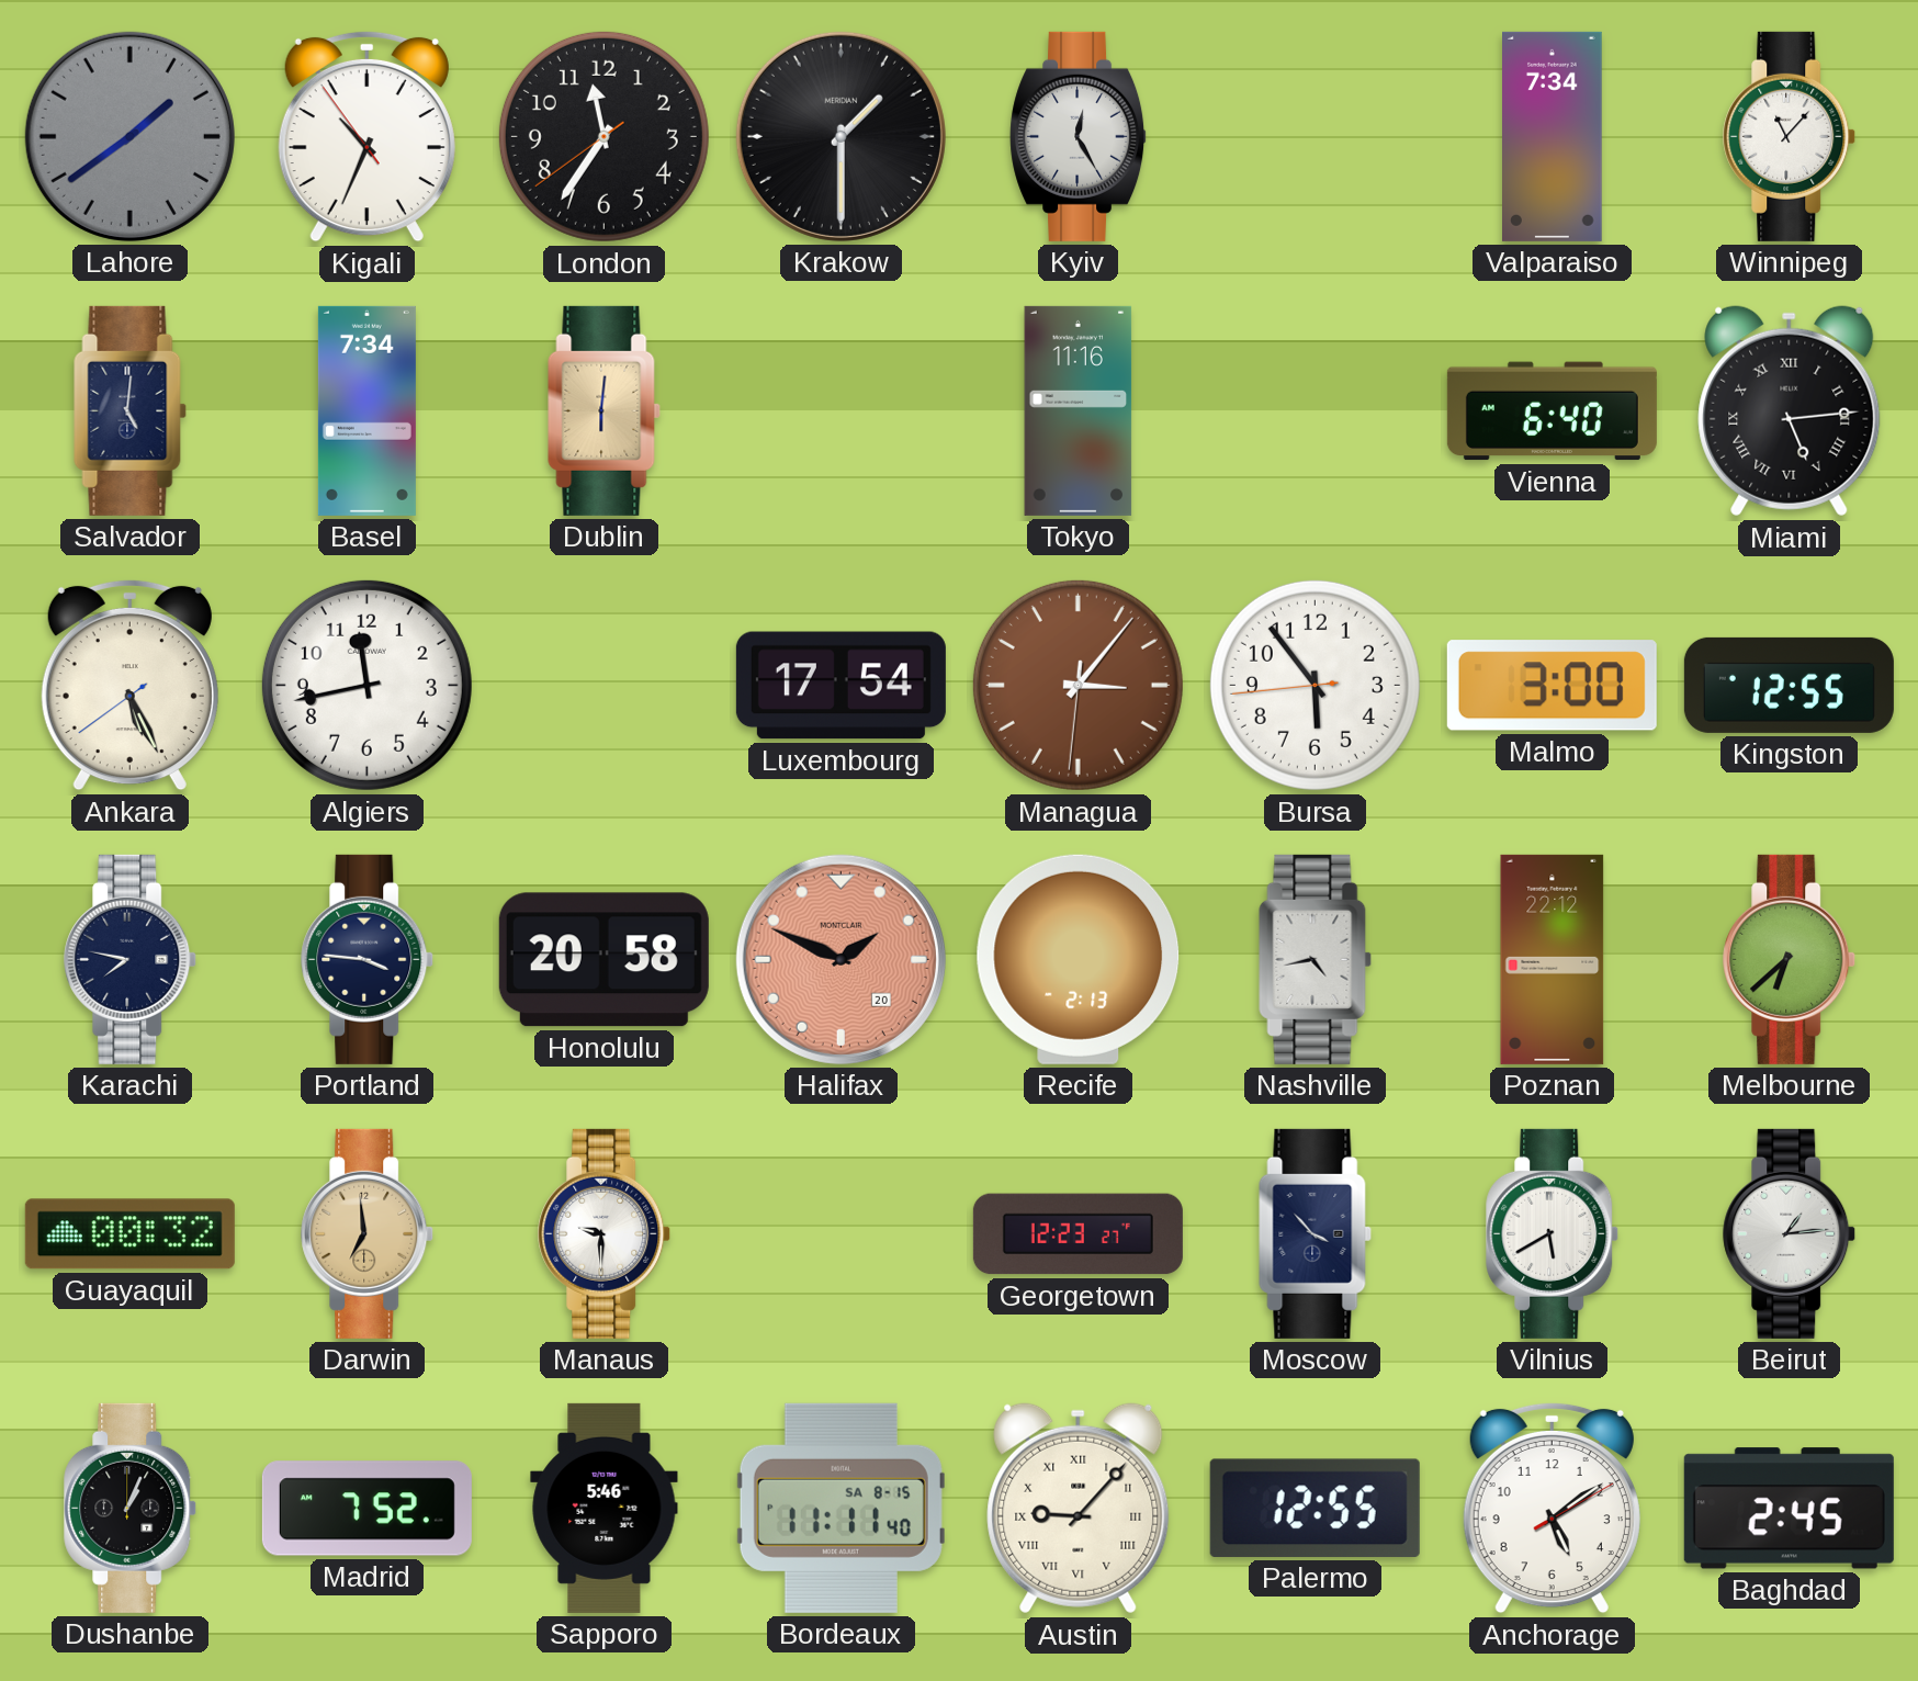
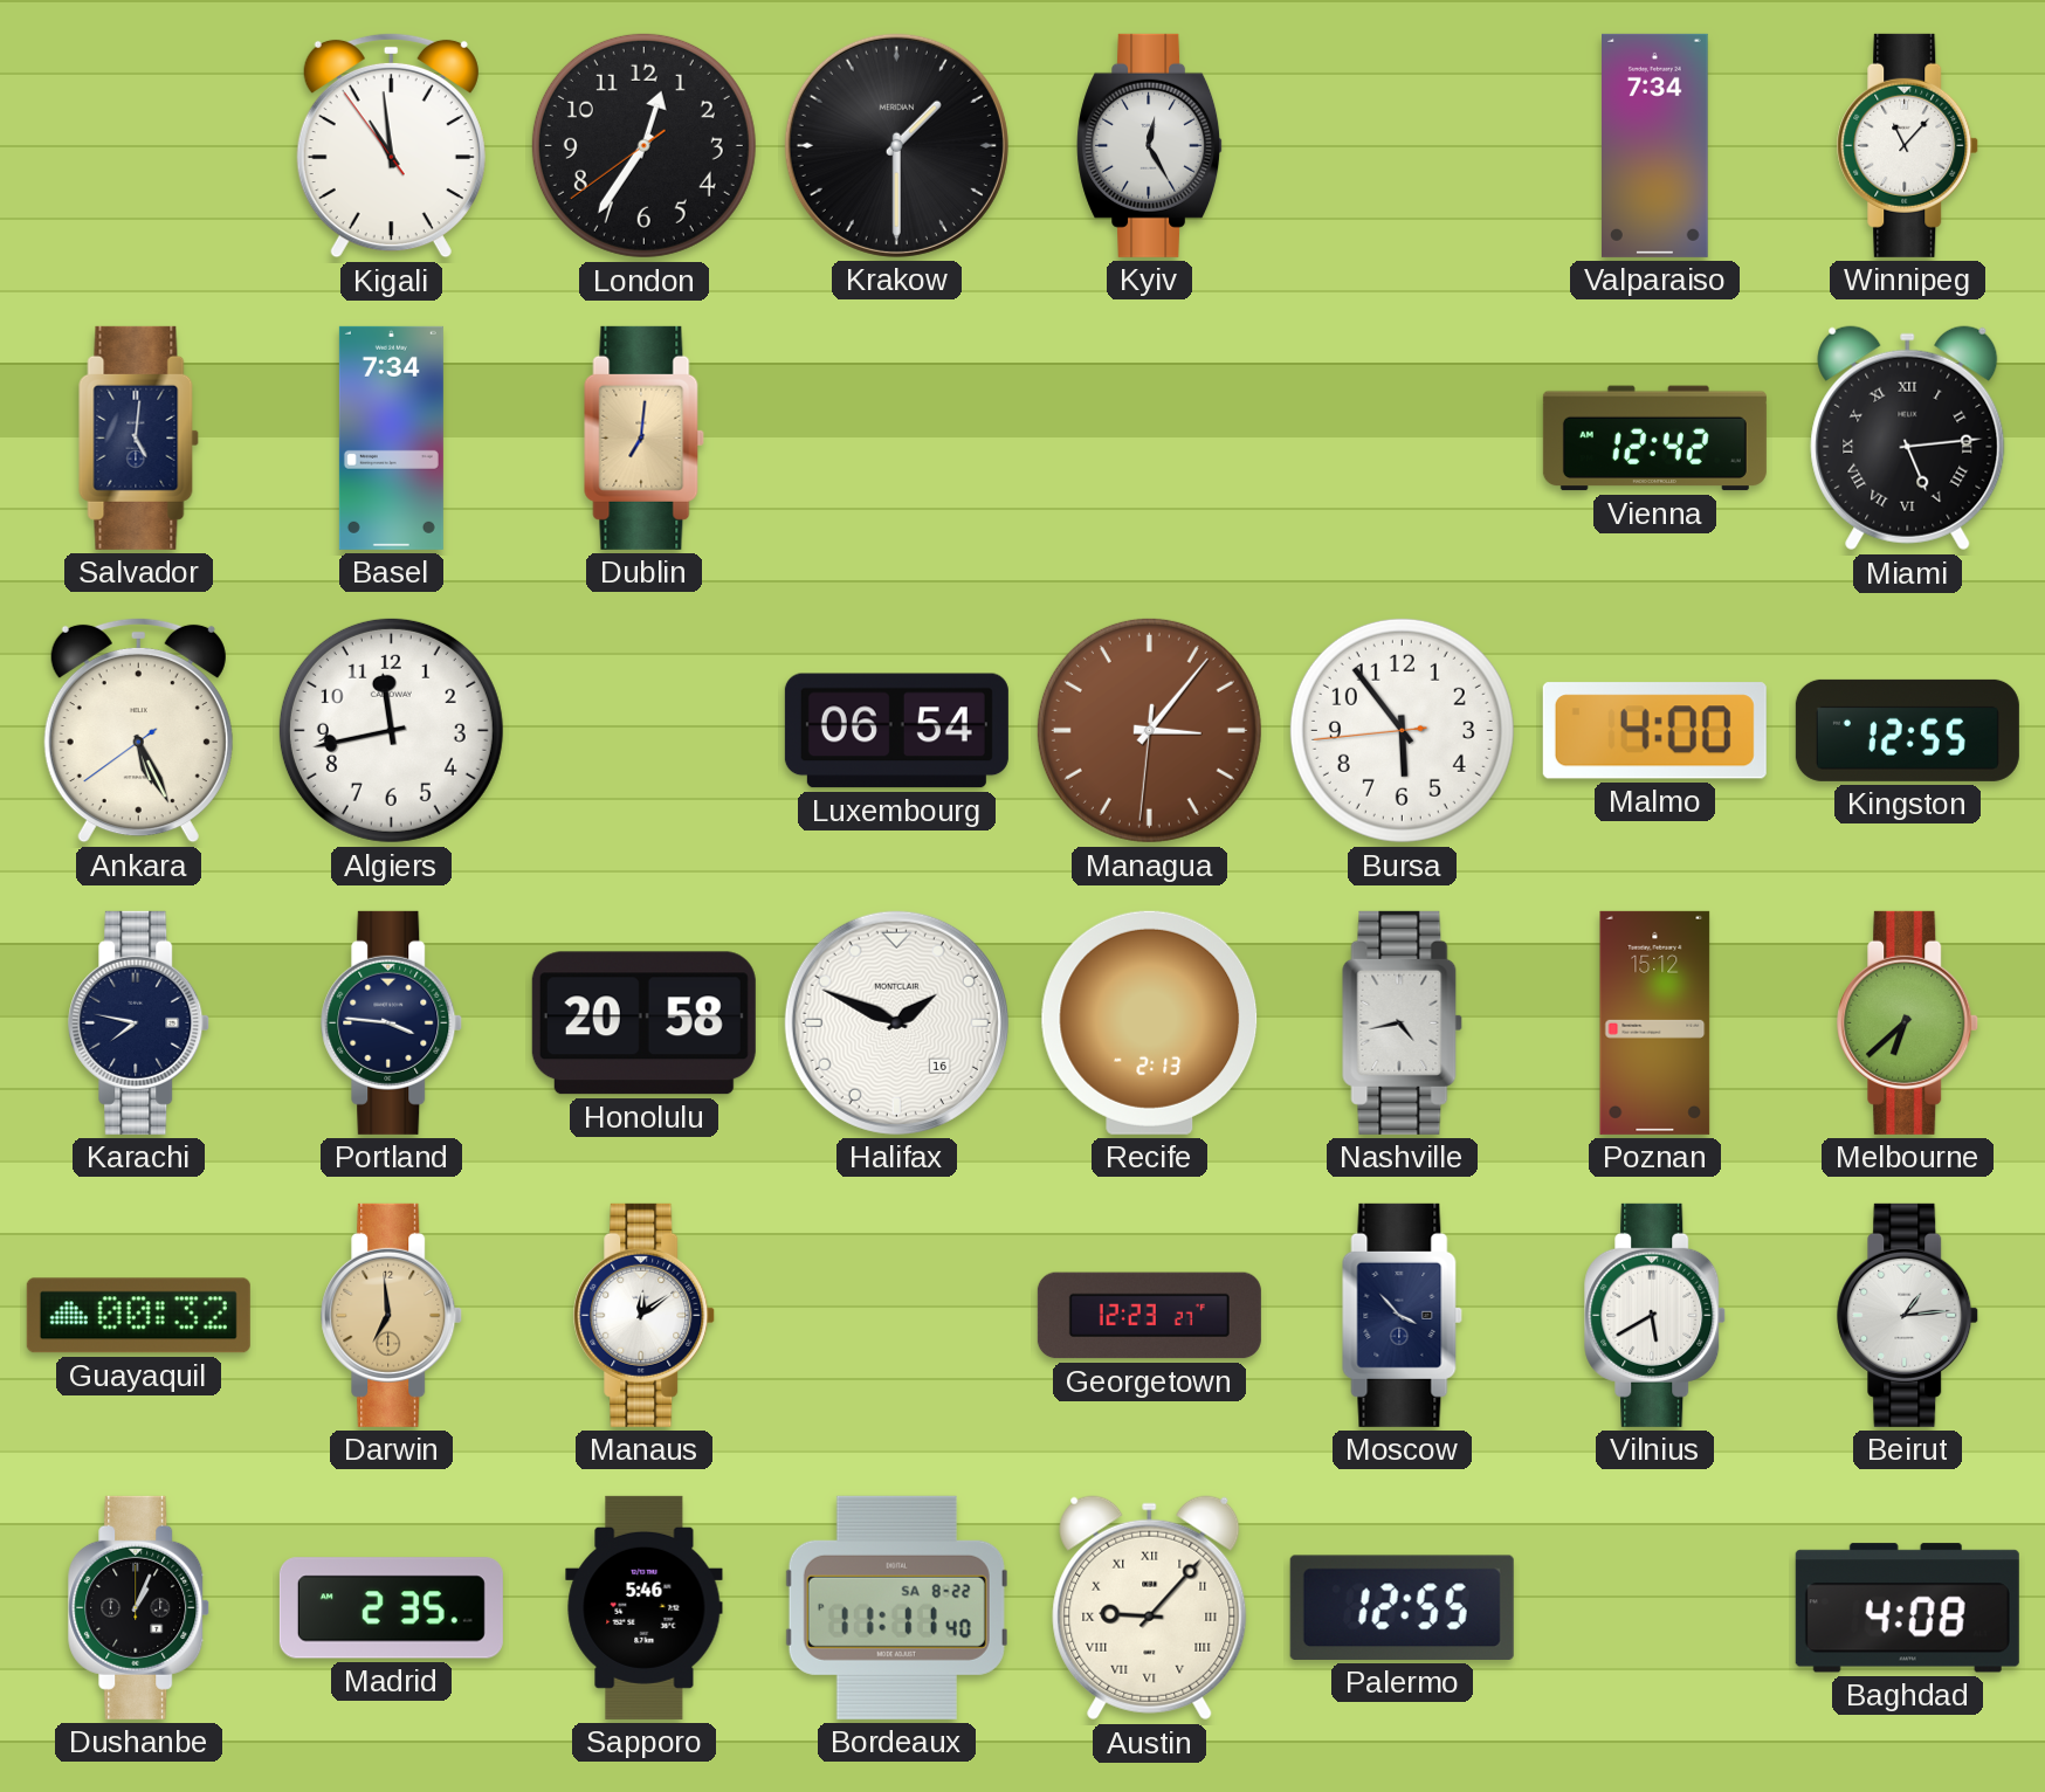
Lahore: 1:39 -> none (129, 136)
Kigali: 10:33 -> 10:58 (391, 145)
London: 11:35 -> 12:35 (643, 145)
Dublin: 6:01 -> 7:01 (645, 437)
Tokyo: 11:16 -> none (1079, 410)
Vienna: 6:40 -> 12:42 (1654, 439)
Luxembourg: 17:54 -> 06:54 (896, 731)
Malmo: 3:00 -> 4:00 (1654, 731)
Halifax date: 20 -> 16 (896, 1022)
Halifax dial: salmon -> white (896, 1022)
Poznan: 22:12 -> 15:12 (1655, 1022)
Manaus: 9:30 -> 12:09 (645, 1315)
Madrid: 7:52 -> 2:35 (391, 1608)
Bordeaux date: SA 8-15 -> SA 8-22 (896, 1607)
Anchorage: 5:09 -> none (1552, 1508)
Baghdad: 2:45 -> 4:08 (1907, 1608)
